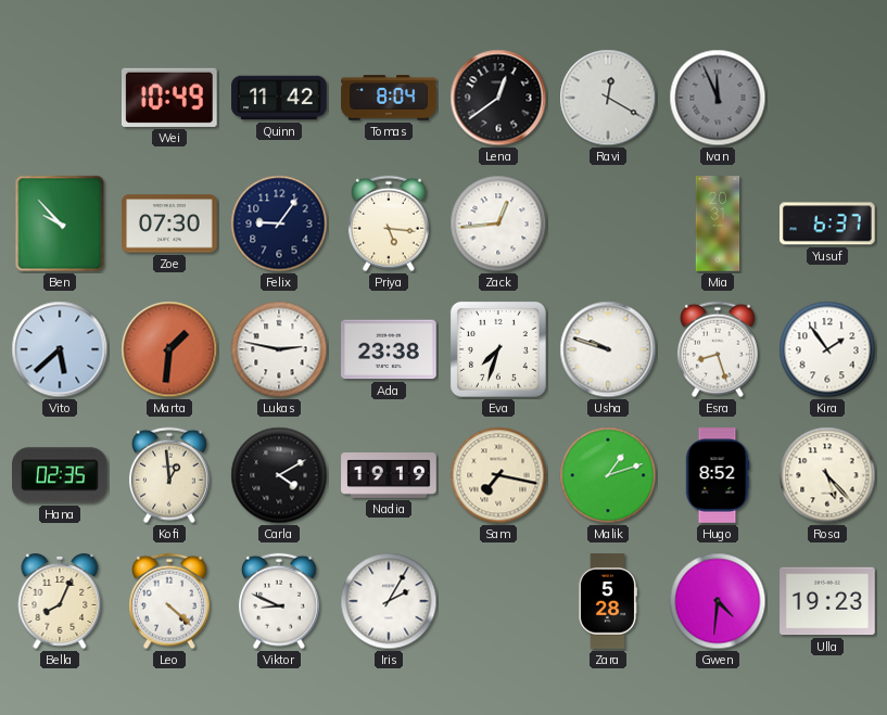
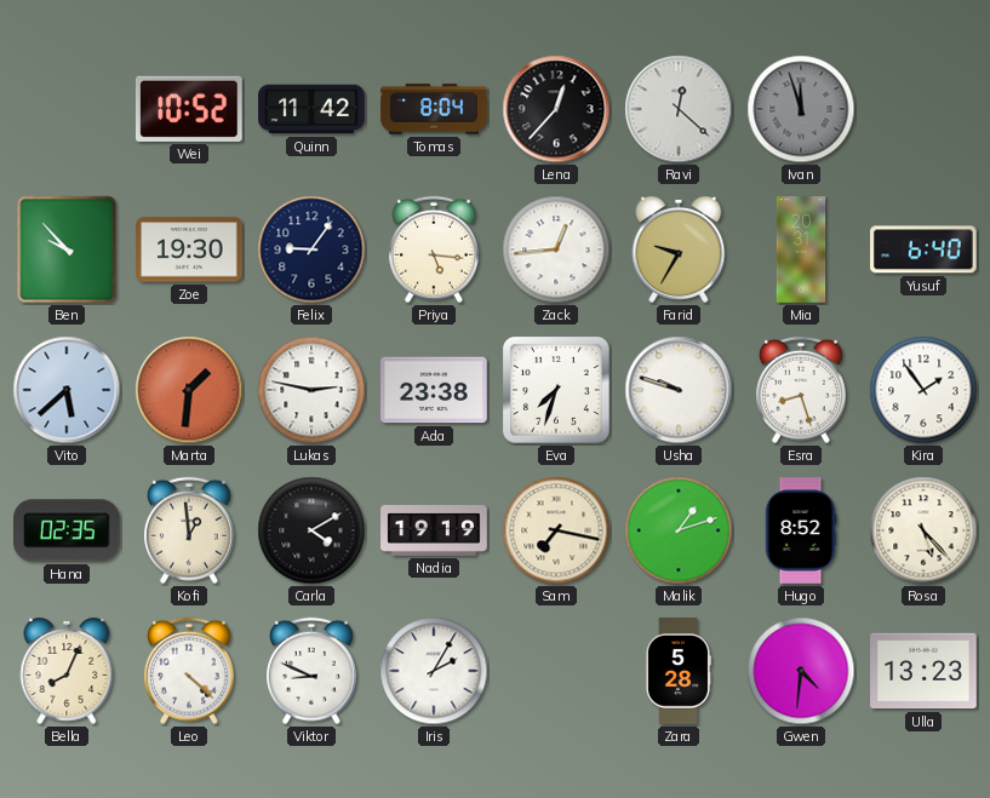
Wei: 10:49 -> 10:52 (189, 109)
Lena: 12:39 -> 12:37 (556, 109)
Ravi: 12:20 -> 12:22 (679, 109)
Ivan: 11:56 -> 11:57 (801, 109)
Zoe: 07:30 -> 19:30 (189, 249)
Farid: none -> 9:35 (679, 249)
Yusuf: 6:37 -> 6:40 (925, 249)
Ulla: 19:23 -> 13:23 (923, 671)
